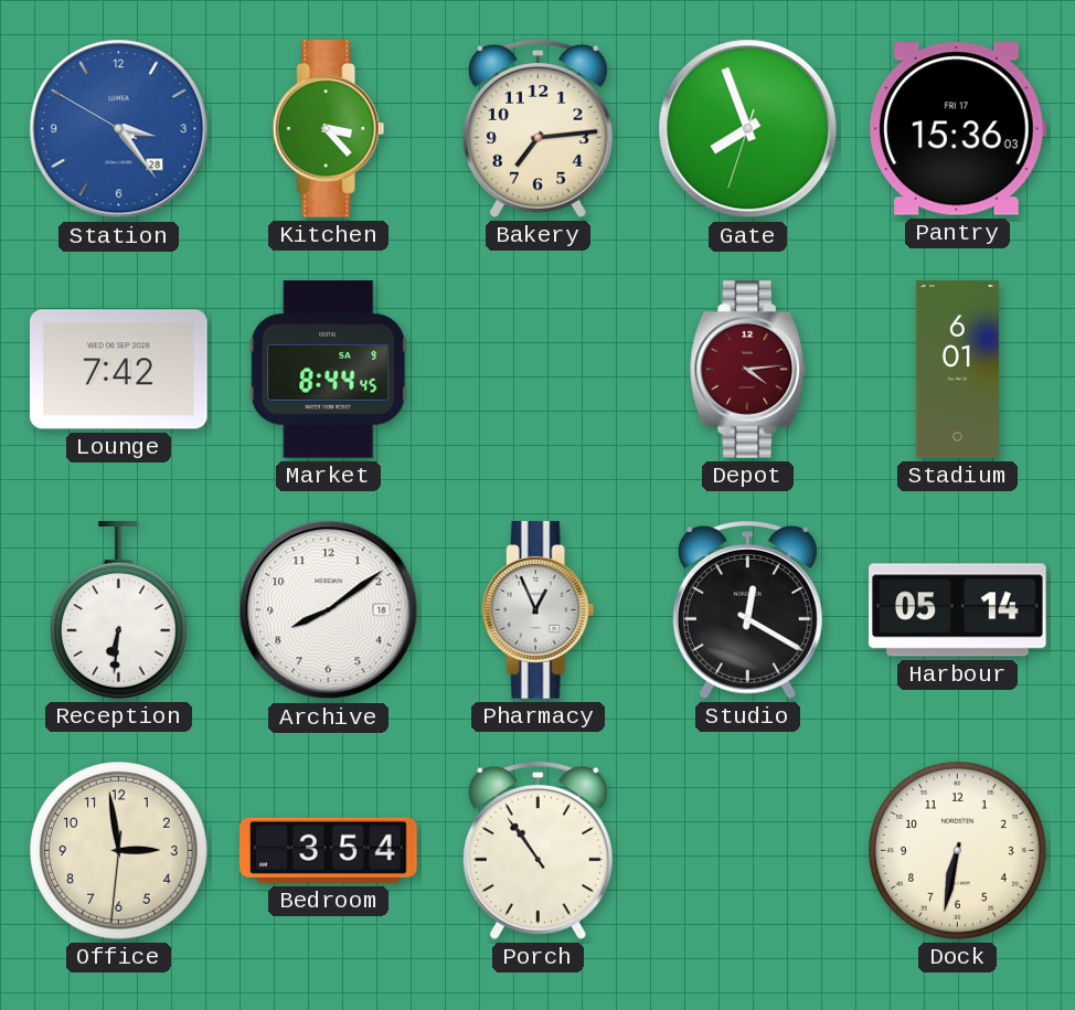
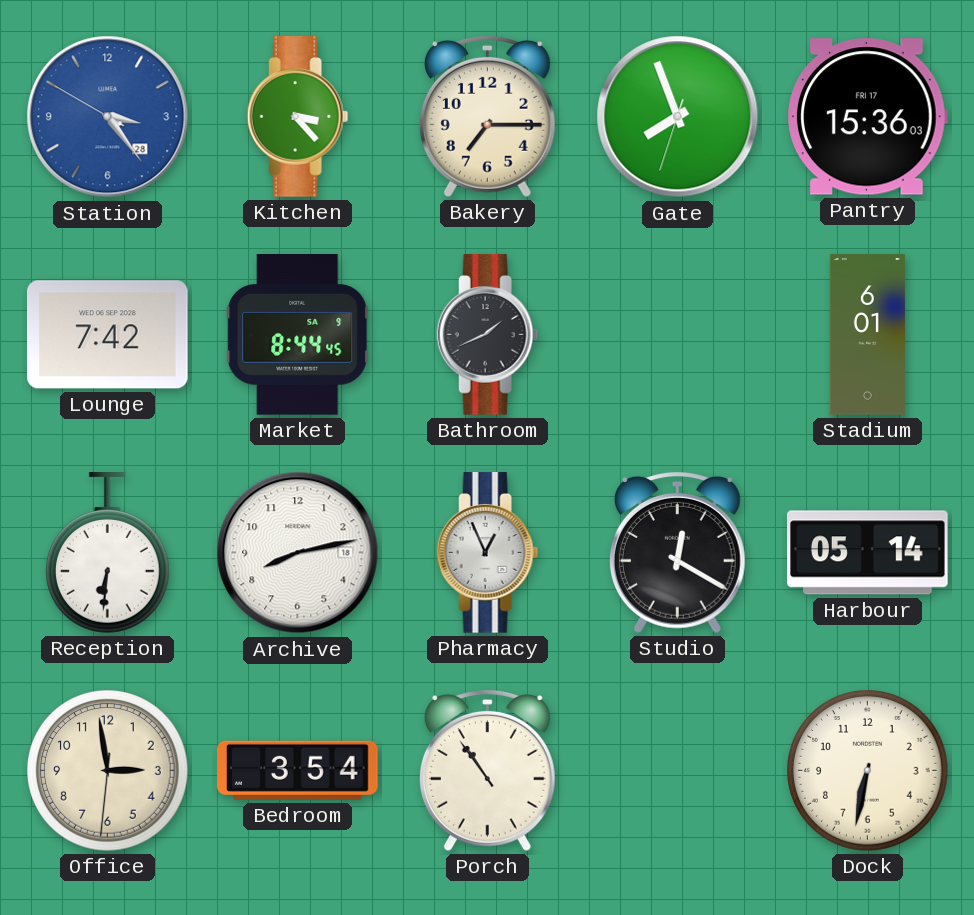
Bakery: 7:14 -> 7:15 (487, 116)
Bathroom: none -> 1:41 (488, 335)
Depot: 4:14 -> none (748, 370)
Archive: 8:09 -> 8:13 (298, 553)
